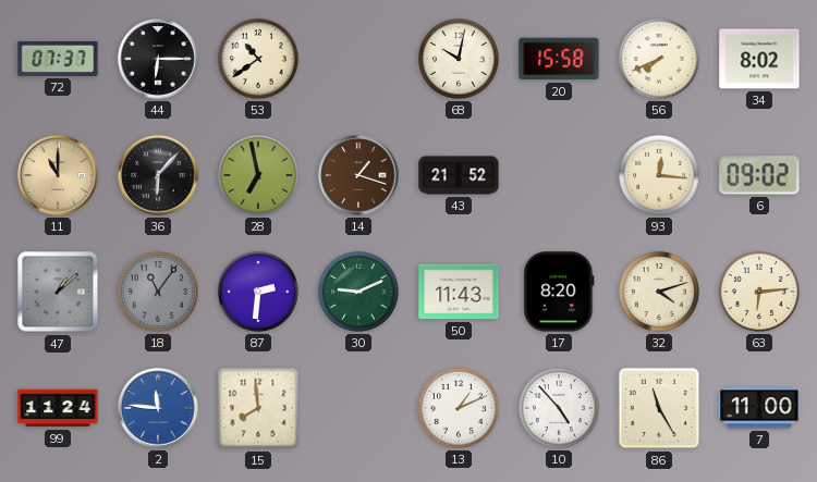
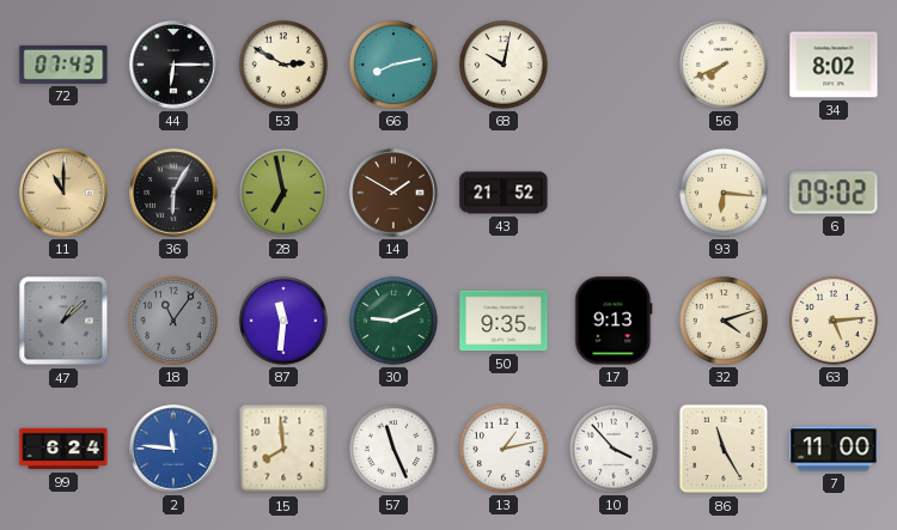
72: 07:37 -> 07:43 (63, 65)
53: 10:39 -> 2:50 (283, 65)
66: none -> 8:13 (393, 65)
20: 15:58 -> none (559, 59)
36: 6:07 -> 6:05 (173, 193)
14: 1:18 -> 1:50 (393, 193)
93: 12:16 -> 6:16 (724, 193)
87: 2:31 -> 11:31 (283, 321)
50: 11:43 -> 9:35 (504, 321)
17: 8:20 -> 9:13 (614, 321)
63: 6:14 -> 5:14 (834, 321)
99: 11:24 -> 6:24 (63, 449)
57: none -> 11:26 (393, 449)
13: 1:11 -> 1:13 (504, 449)
10: 4:53 -> 3:53 (614, 449)
